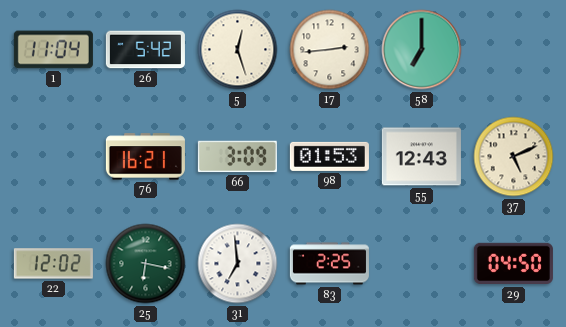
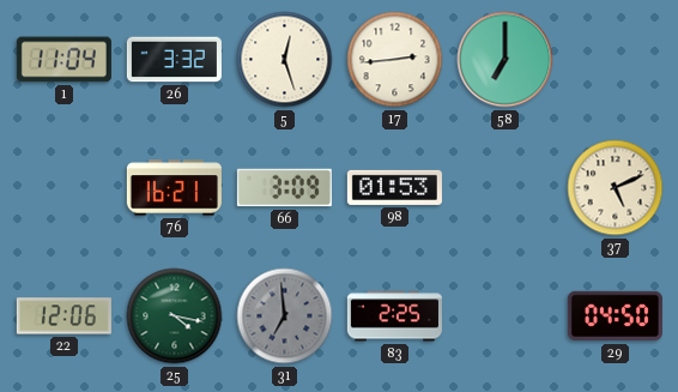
26: 5:42 -> 3:32 (174, 60)
55: 12:43 -> none (421, 157)
22: 12:02 -> 12:06 (63, 316)
25: 6:17 -> 4:17 (175, 316)
31 dial: white -> grey (285, 316)
